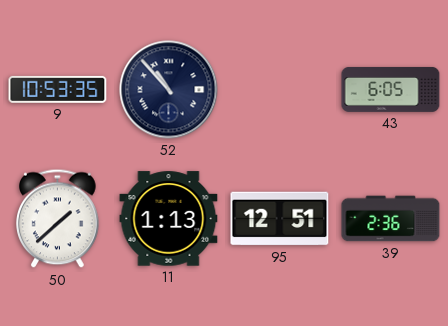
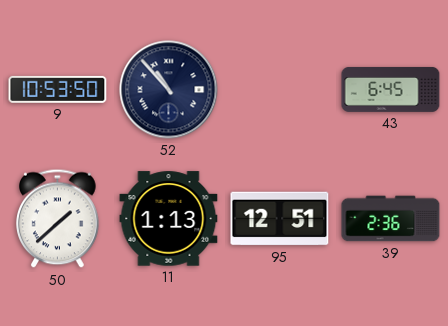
9: 10:53:35 -> 10:53:50 (58, 89)
43: 6:05 -> 6:45 (391, 89)
